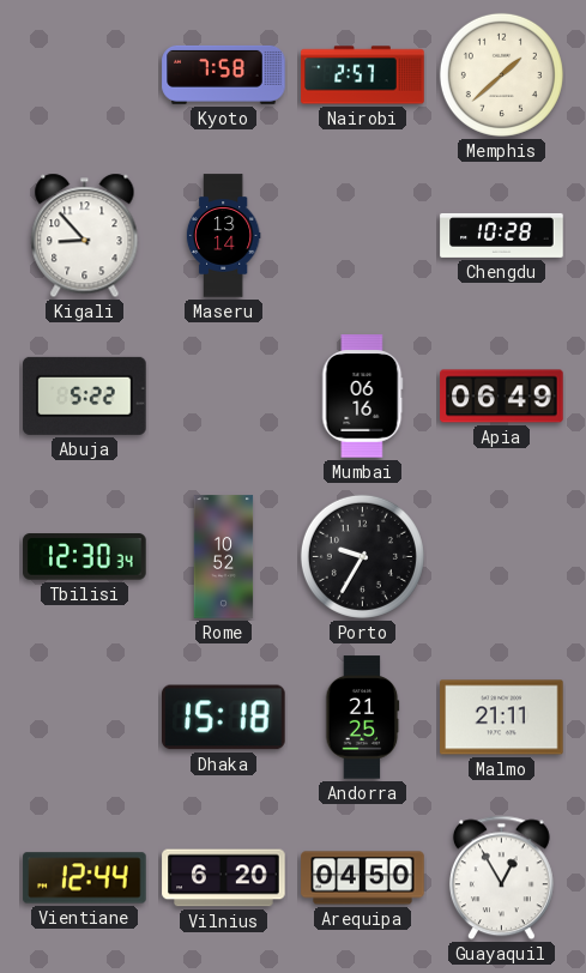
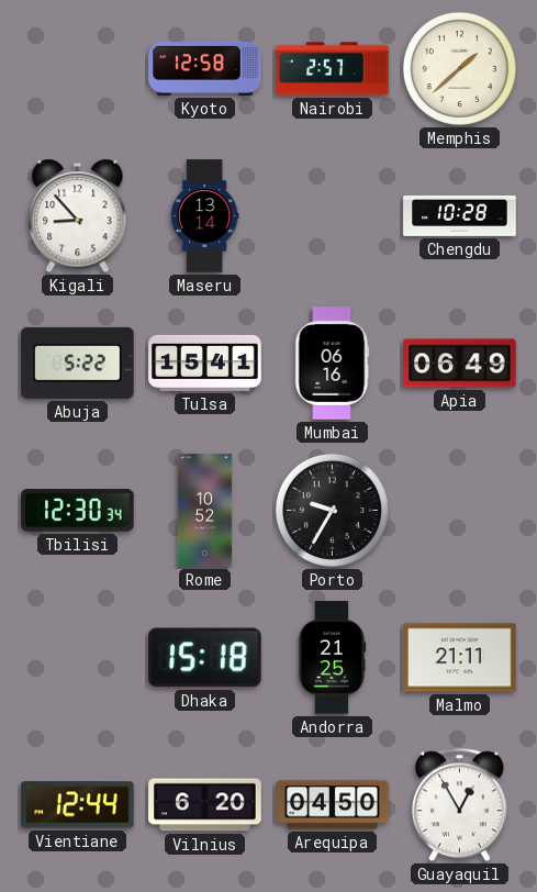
Kyoto: 7:58 -> 12:58 (205, 68)
Tulsa: none -> 15:41 (205, 363)
